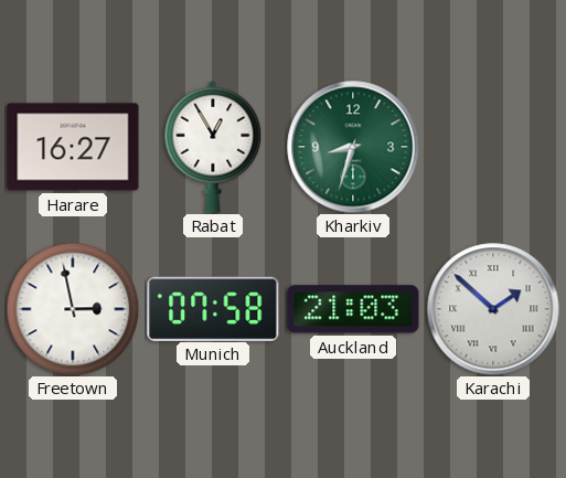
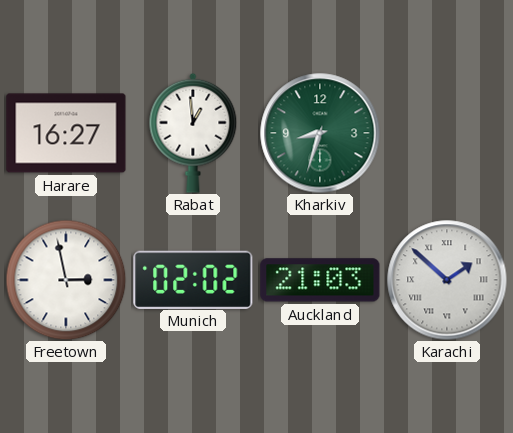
Rabat: 12:55 -> 12:59 (193, 133)
Munich: 07:58 -> 02:02 (193, 279)
